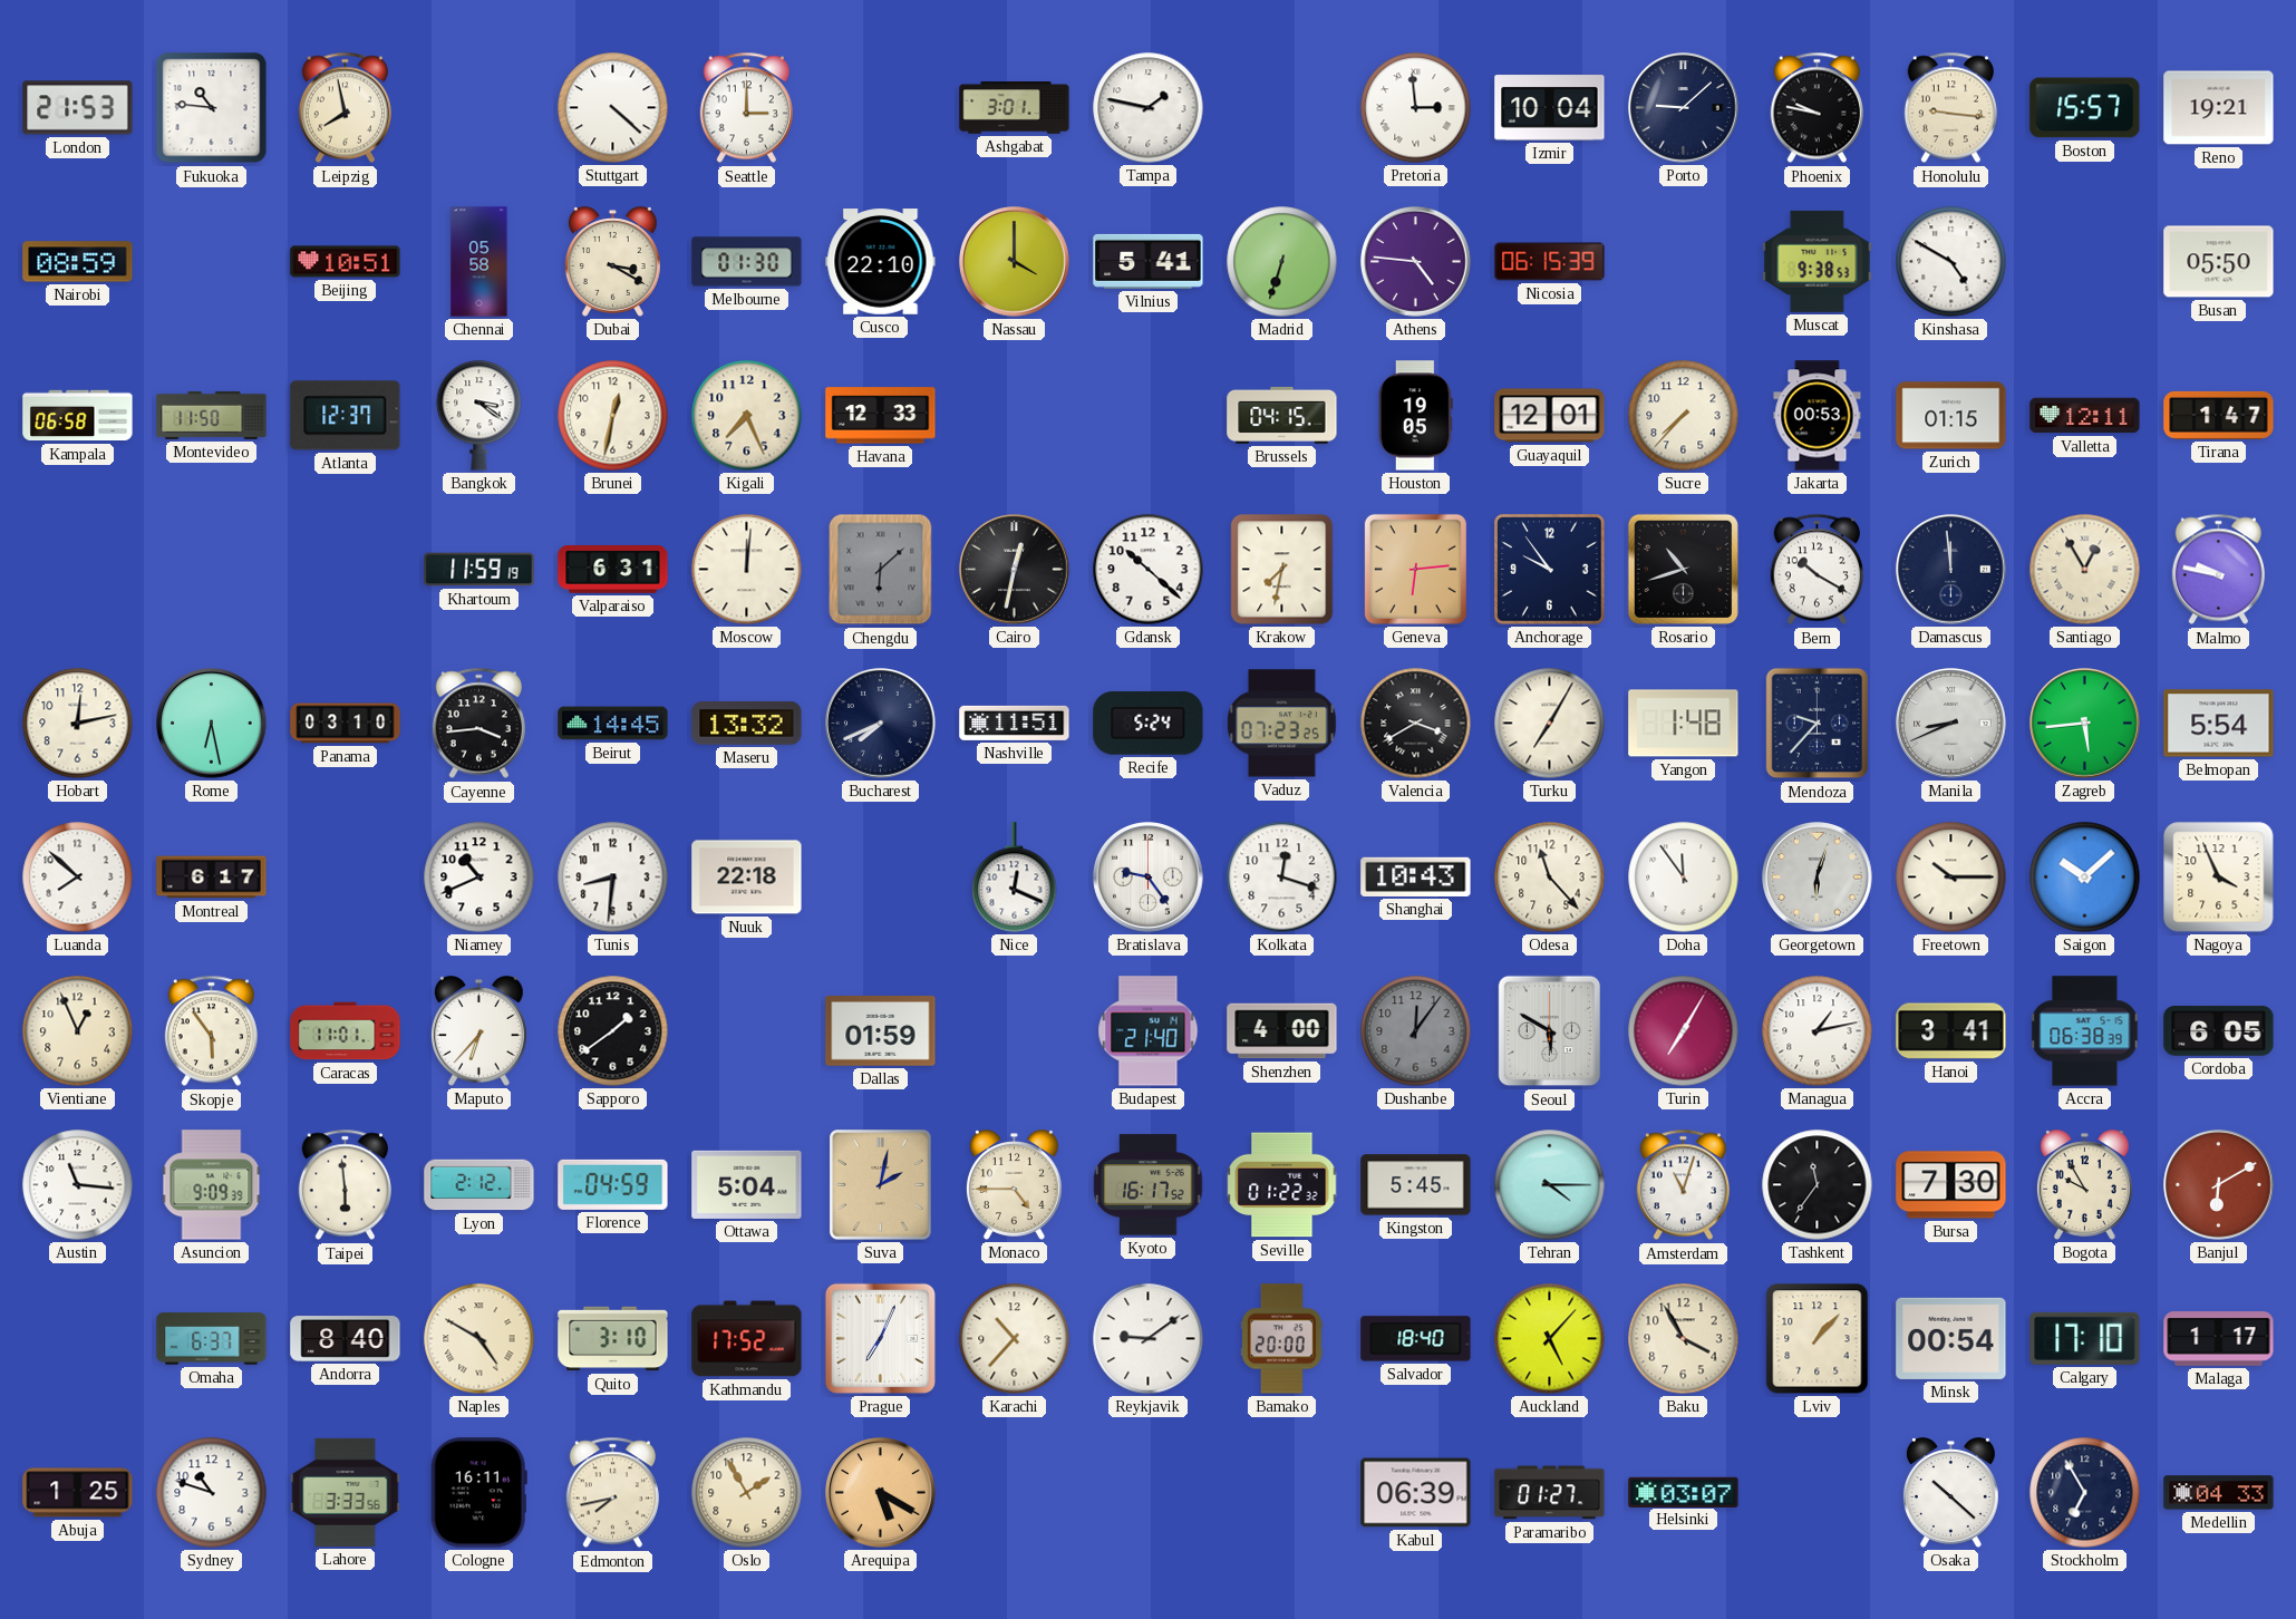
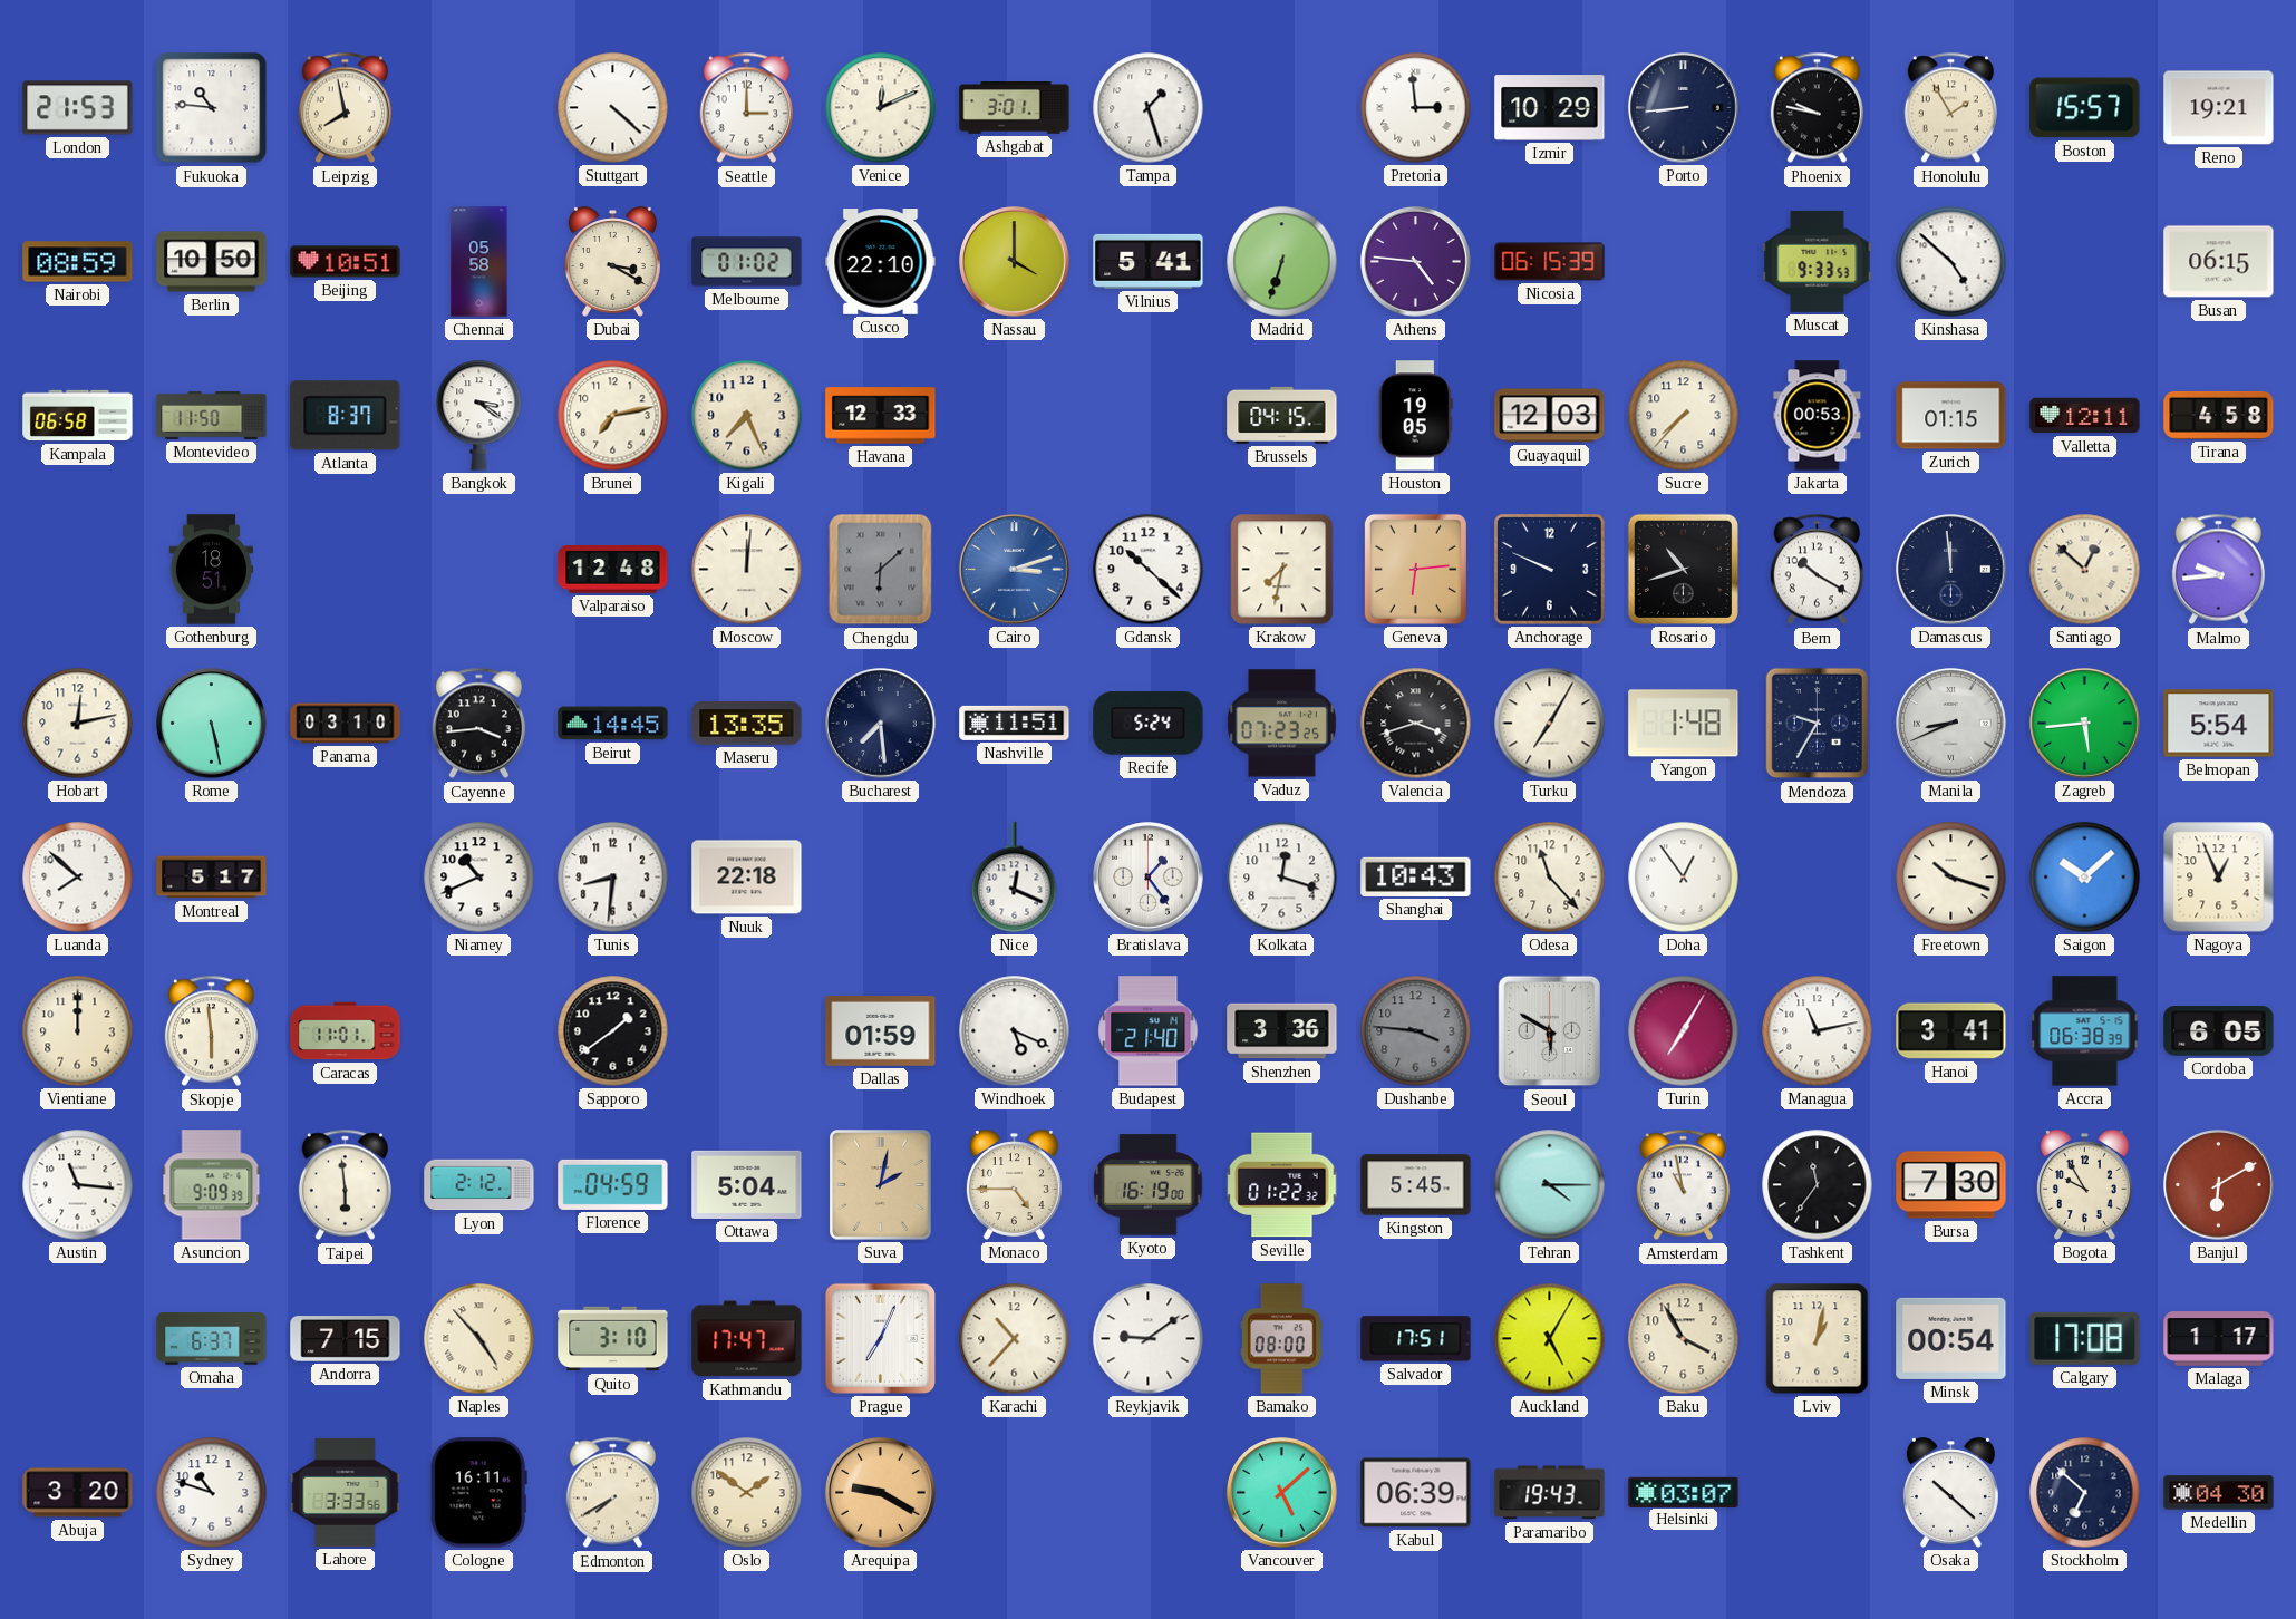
Venice: none -> 12:11 (881, 108)
Tampa: 1:47 -> 1:27 (1149, 108)
Izmir: 10:04 -> 10:29 (1550, 108)
Porto: 9:08 -> 8:44 (1684, 108)
Honolulu: 9:16 -> 1:55 (1950, 108)
Berlin: none -> 10:50 (212, 262)
Melbourne: 01:30 -> 01:02 (747, 262)
Muscat: 9:38 -> 9:33 (1818, 261)
Kinshasa: 4:50 -> 4:52 (1951, 262)
Busan: 05:50 -> 06:15 (2219, 262)
Atlanta: 12:37 -> 8:37 (346, 416)
Brunei: 12:32 -> 7:13 (613, 416)
Guayaquil: 12:01 -> 12:03 (1550, 416)
Tirana: 1:47 -> 4:58 (2219, 415)
Gothenburg: none -> 18:51 (212, 570)
Khartoum: 11:59 -> none (479, 570)
Valparaiso: 6:31 -> 12:48 (613, 570)
Cairo: 12:32 -> 3:12 (1015, 570)
Cairo dial: black -> blue (1015, 570)
Anchorage: 9:54 -> 9:49 (1550, 570)
Santiago: 12:55 -> 12:52 (2085, 570)
Malmo: 9:47 -> 9:44 (2218, 570)
Rome: 6:28 -> 5:28 (212, 724)
Maseru: 13:32 -> 13:35 (747, 724)
Bucharest: 7:41 -> 7:29 (881, 724)
Valencia: 3:40 -> 3:42 (1416, 724)
Mendoza: 9:37 -> 9:35 (1818, 724)
Montreal: 6:17 -> 5:17 (212, 878)
Bratislava: 9:24 -> 1:24 (1149, 878)
Doha: 11:54 -> 12:54 (1684, 878)
Georgetown: 6:03 -> none (1818, 878)
Freetown: 10:15 -> 10:18 (1951, 878)
Nagoya: 3:56 -> 12:56 (2219, 878)
Vientiane: 12:56 -> 12:00 (78, 1031)
Skopje: 5:54 -> 5:59 (211, 1031)
Maputo: 6:37 -> none (478, 1031)
Windhoek: none -> 5:19 (1015, 1031)
Shenzhen: 4:00 -> 3:36 (1282, 1031)
Dushanbe: 12:06 -> 3:46 (1416, 1031)
Managua: 1:13 -> 11:13 (1818, 1031)
Kyoto: 16:17 -> 16:19 (1149, 1185)
Amsterdam: 11:03 -> 10:58 (1683, 1185)
Andorra: 8:40 -> 7:15 (346, 1339)
Naples: 4:50 -> 4:53 (479, 1339)
Kathmandu: 17:52 -> 17:47 (747, 1339)
Bamako: 20:00 -> 08:00 (1282, 1339)
Salvador: 18:40 -> 17:51 (1416, 1339)
Auckland: 5:07 -> 5:05 (1550, 1339)
Lviv: 1:07 -> 1:02 (1818, 1339)
Calgary: 17:10 -> 17:08 (2085, 1338)
Abuja: 1:25 -> 3:20 (78, 1493)
Edmonton: 7:43 -> 7:40 (612, 1493)
Oslo: 1:55 -> 1:51 (747, 1493)
Arequipa: 5:20 -> 9:20 (881, 1493)
Vancouver: none -> 5:08 (1282, 1493)
Paramaribo: 01:27 -> 19:43 (1550, 1493)
Stockholm: 6:55 -> 6:52 (2085, 1493)
Medellin: 04:33 -> 04:30 (2219, 1493)
